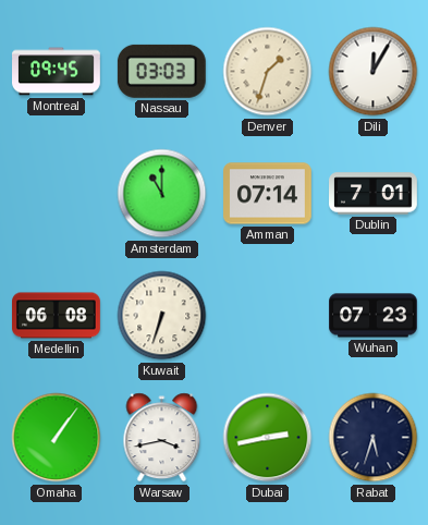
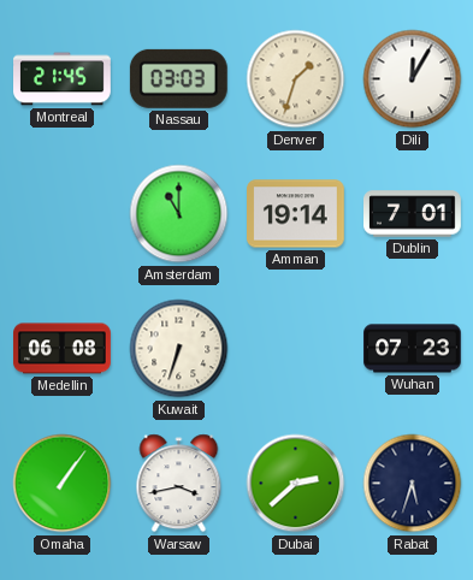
Montreal: 09:45 -> 21:45 (63, 79)
Amman: 07:14 -> 19:14 (296, 214)
Dubai: 2:43 -> 2:38 (296, 484)
